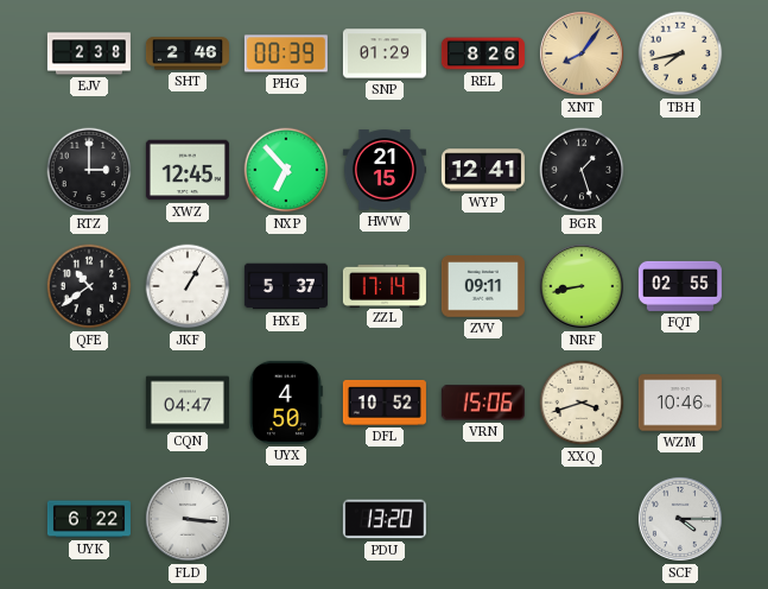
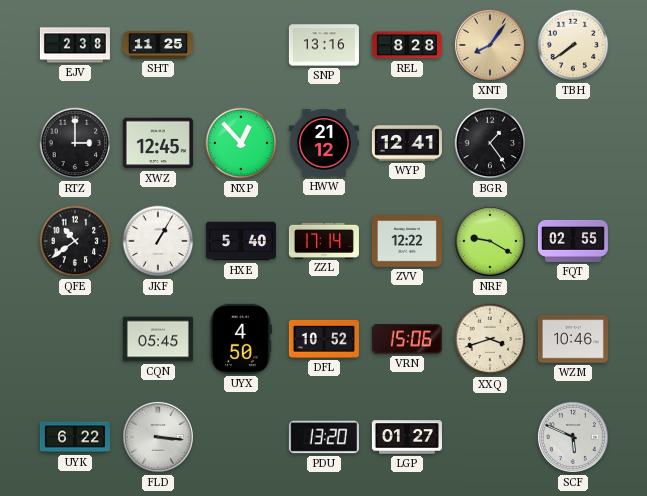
SHT: 2:46 -> 11:25 (158, 45)
PHG: 00:39 -> none (286, 53)
SNP: 01:29 -> 13:16 (324, 45)
REL: 8:26 -> 8:28 (407, 45)
TBH: 7:43 -> 7:39 (573, 45)
NXP: 6:53 -> 12:53 (241, 143)
HWW: 21:15 -> 21:12 (324, 143)
BGR: 1:27 -> 1:24 (490, 143)
HXE: 5:37 -> 5:40 (241, 241)
ZVV: 09:11 -> 12:22 (407, 241)
NRF: 8:43 -> 9:20 (490, 241)
CQN: 04:47 -> 05:45 (158, 339)
LGP: none -> 01:27 (407, 437)
SCF: 4:15 -> 5:49 (573, 437)
